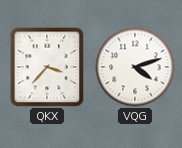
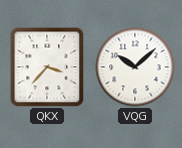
VQG: 4:12 -> 10:08 (135, 67)
